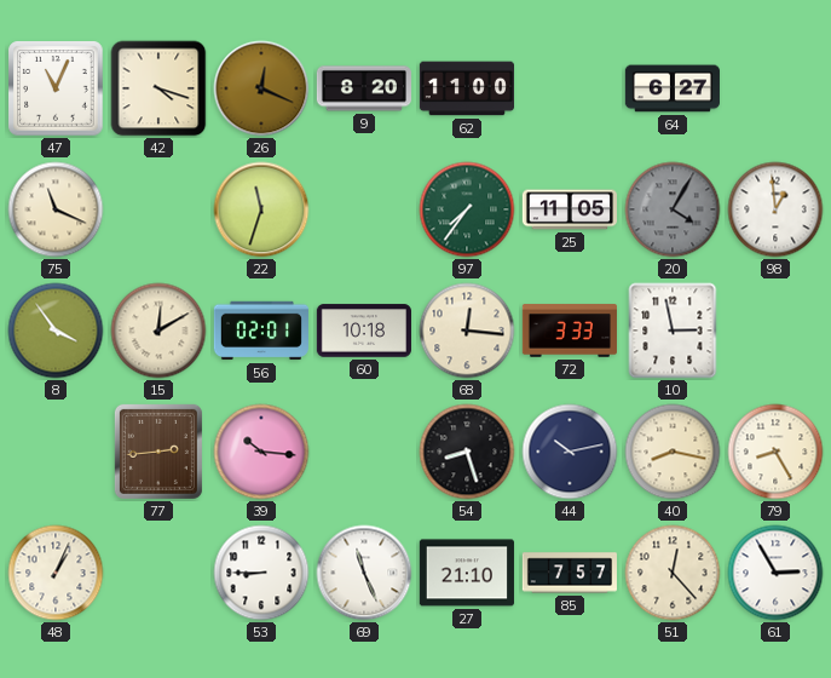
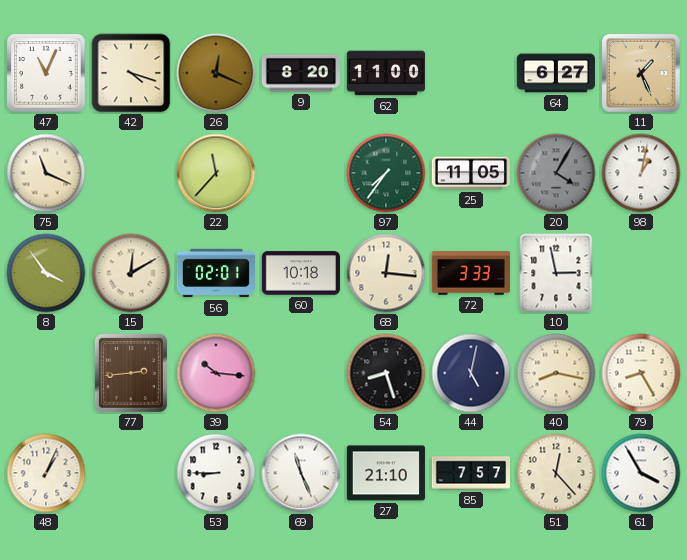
11: none -> 1:26 (641, 73)
22: 11:33 -> 11:37 (216, 173)
98: 12:59 -> 1:02 (641, 173)
44: 10:13 -> 5:02 (471, 373)
61: 2:55 -> 3:55 (641, 473)
